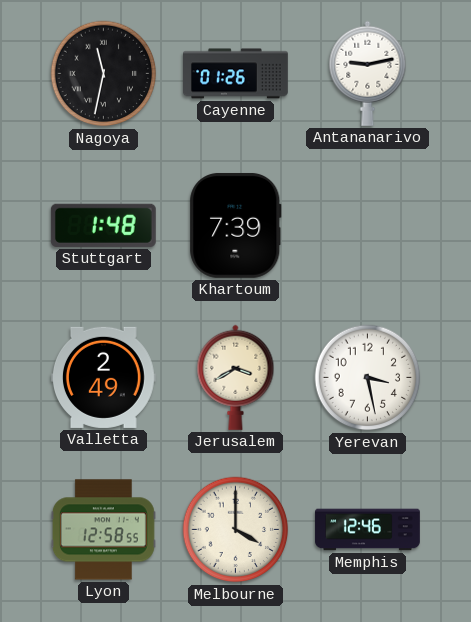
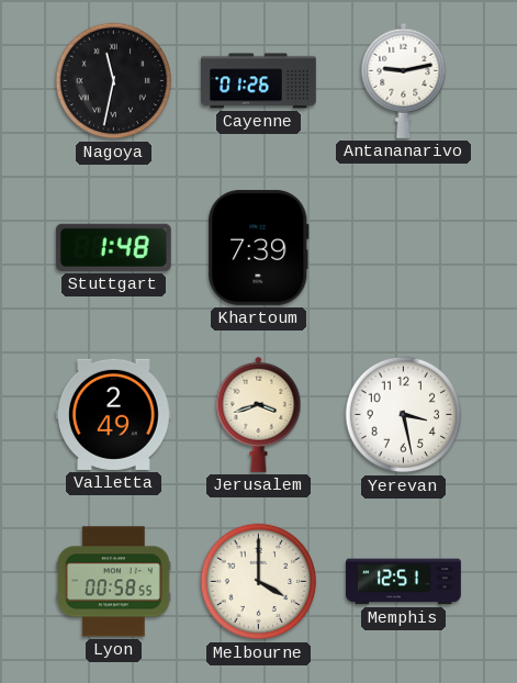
Jerusalem: 3:40 -> 3:42 (259, 414)
Lyon: 12:58 -> 00:58 (114, 582)
Memphis: 12:46 -> 12:51 (404, 582)
